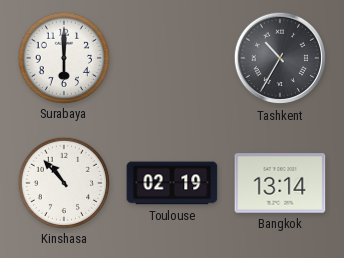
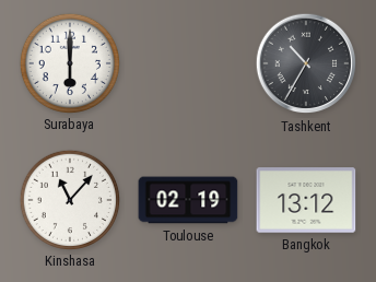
Kinshasa: 10:53 -> 11:07 (69, 199)
Bangkok: 13:14 -> 13:12 (306, 200)
